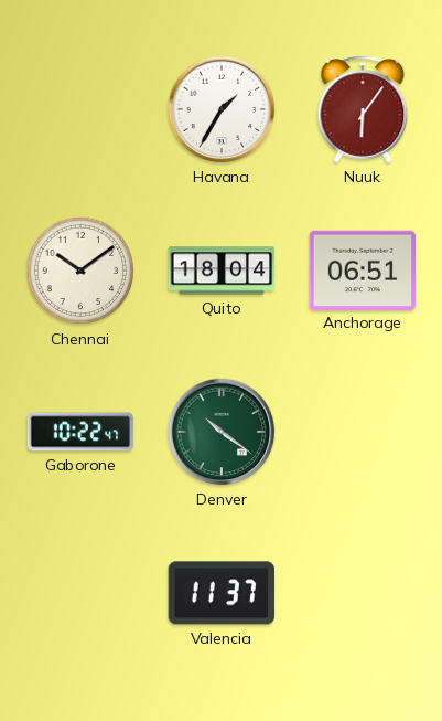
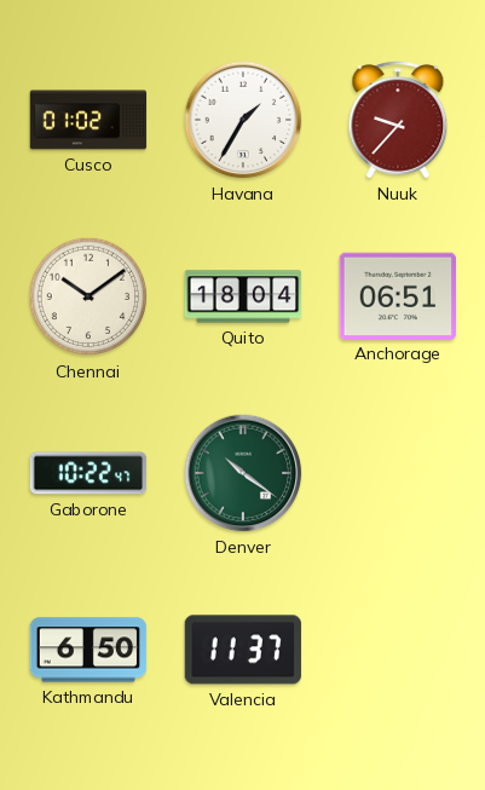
Cusco: none -> 01:02 (88, 120)
Nuuk: 6:06 -> 9:37 (398, 120)
Kathmandu: none -> 6:50 (88, 650)
